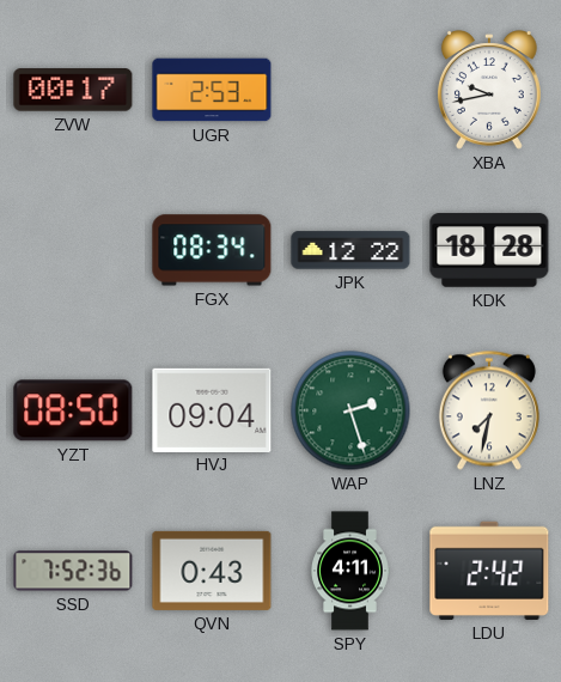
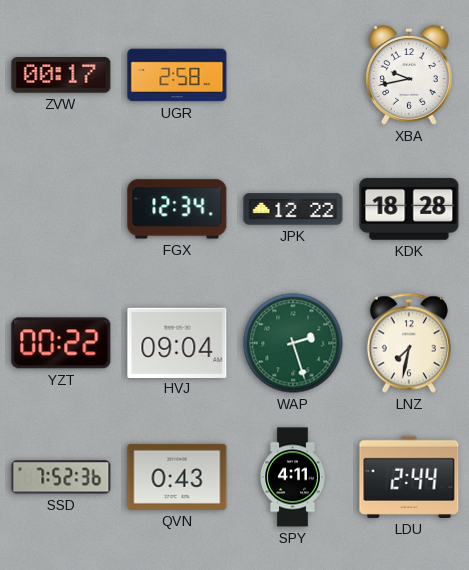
UGR: 2:53 -> 2:58 (177, 75)
FGX: 08:34 -> 12:34 (177, 209)
YZT: 08:50 -> 00:22 (61, 343)
LDU: 2:42 -> 2:44 (409, 477)
